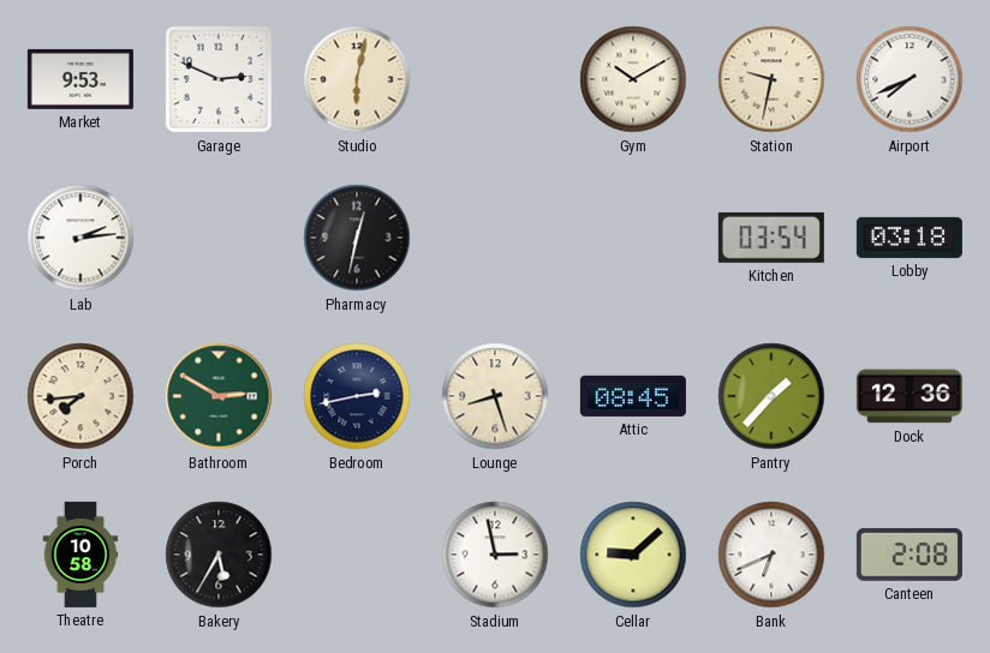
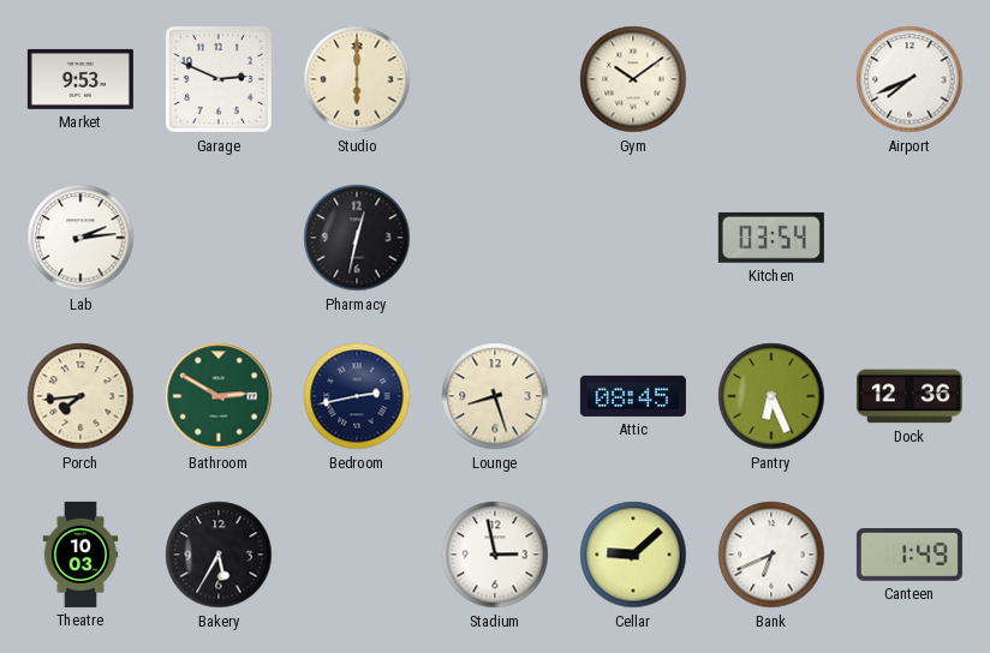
Studio: 6:02 -> 6:00 (357, 79)
Gym: 10:10 -> 10:09 (633, 79)
Station: 9:32 -> none (771, 79)
Lobby: 03:18 -> none (910, 238)
Pantry: 1:37 -> 6:26 (771, 396)
Theatre: 10:58 -> 10:03 (80, 555)
Canteen: 2:08 -> 1:49 (910, 556)
